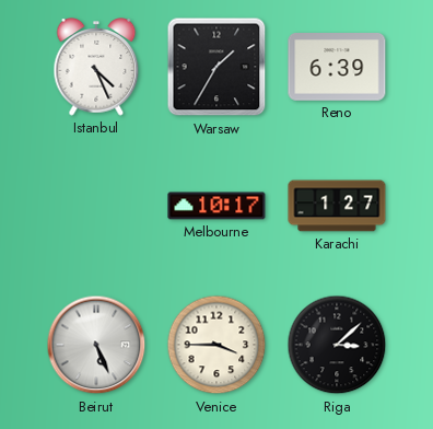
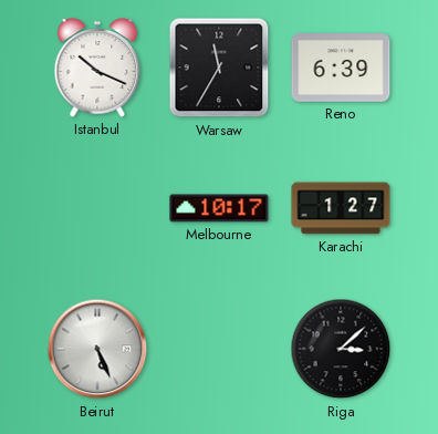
Istanbul: 4:26 -> 10:19 (97, 68)
Warsaw: 1:35 -> 11:35 (219, 68)
Venice: 3:45 -> none (216, 345)
